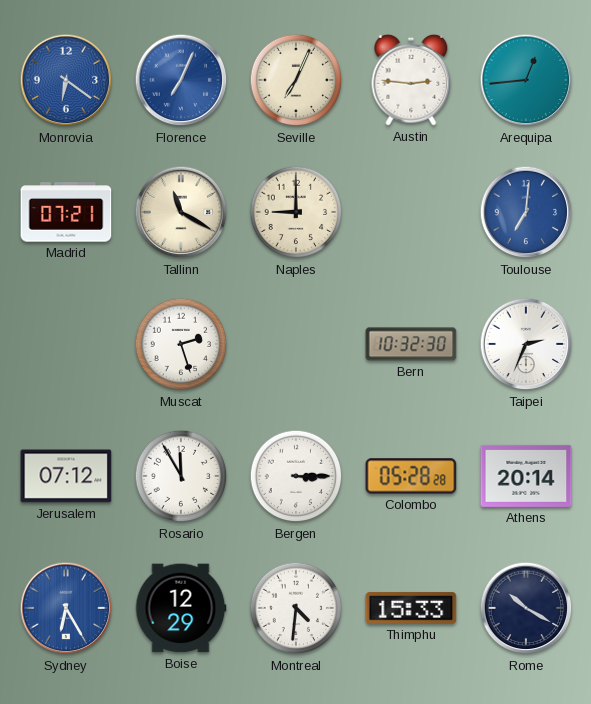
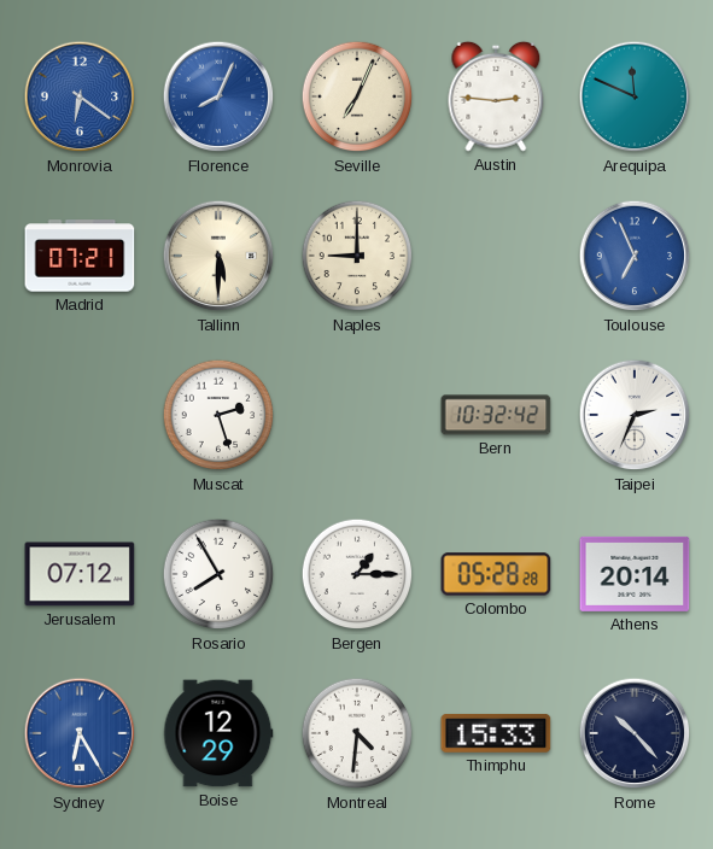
Florence: 7:04 -> 8:04 (218, 96)
Arequipa: 12:44 -> 11:49 (635, 96)
Tallinn: 11:20 -> 5:30 (218, 256)
Toulouse: 7:01 -> 6:56 (635, 256)
Bern: 10:32:30 -> 10:32:42 (496, 415)
Rosario: 11:55 -> 7:55 (218, 574)
Bergen: 3:15 -> 1:15 (357, 574)
Rome: 10:20 -> 10:23 (635, 733)
